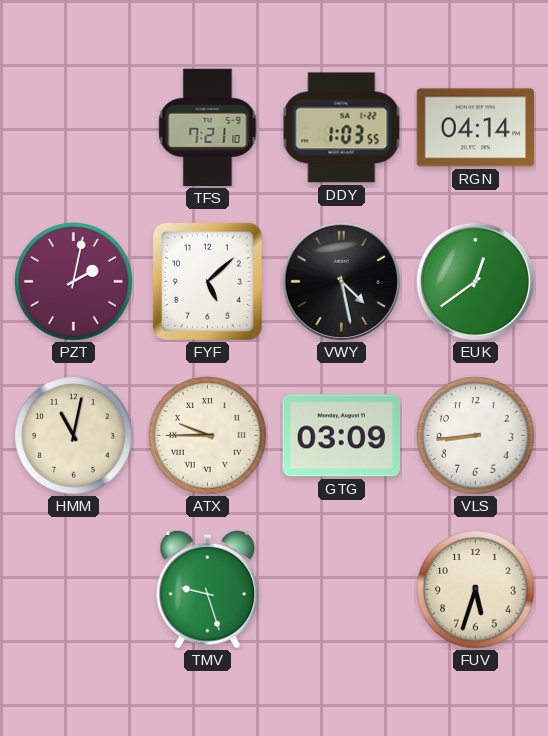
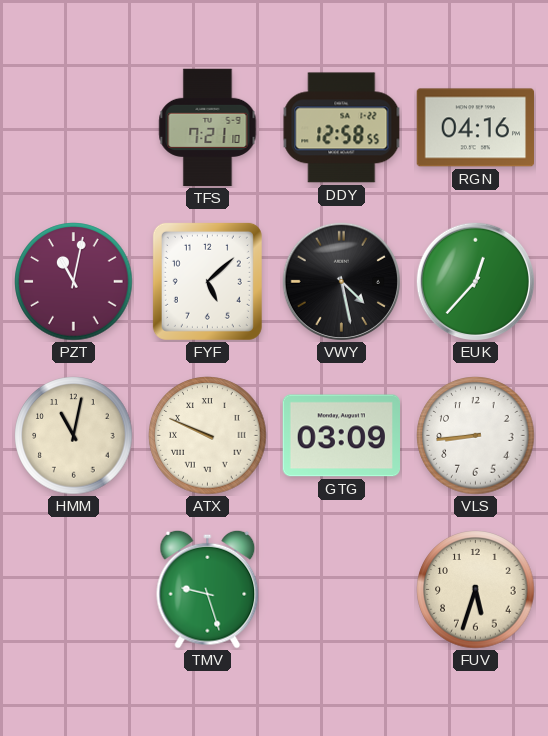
DDY: 1:03 -> 12:58 (342, 128)
RGN: 04:14 -> 04:16 (475, 128)
PZT: 2:02 -> 11:02 (74, 282)
EUK: 12:39 -> 12:37 (475, 281)
ATX: 9:45 -> 9:49 (208, 436)
